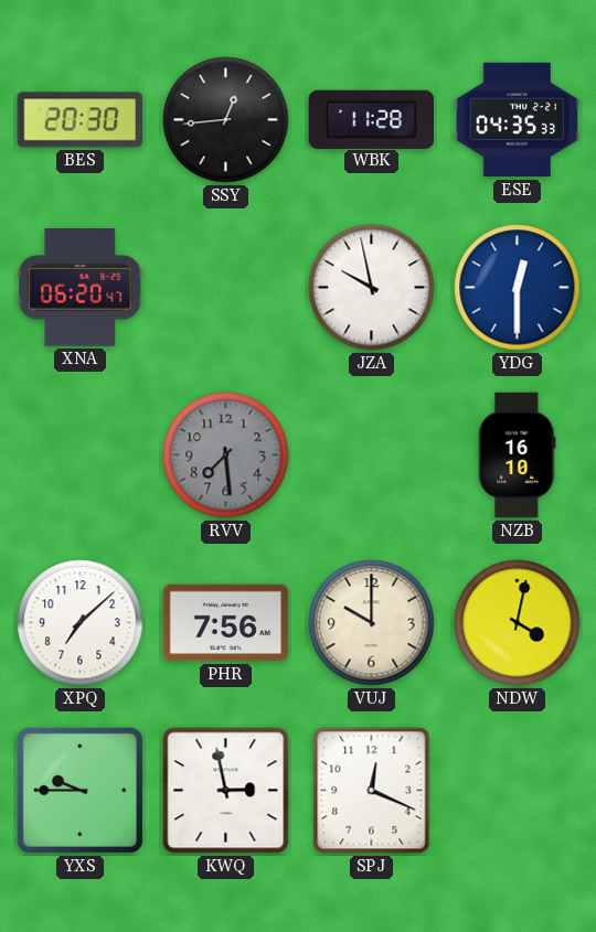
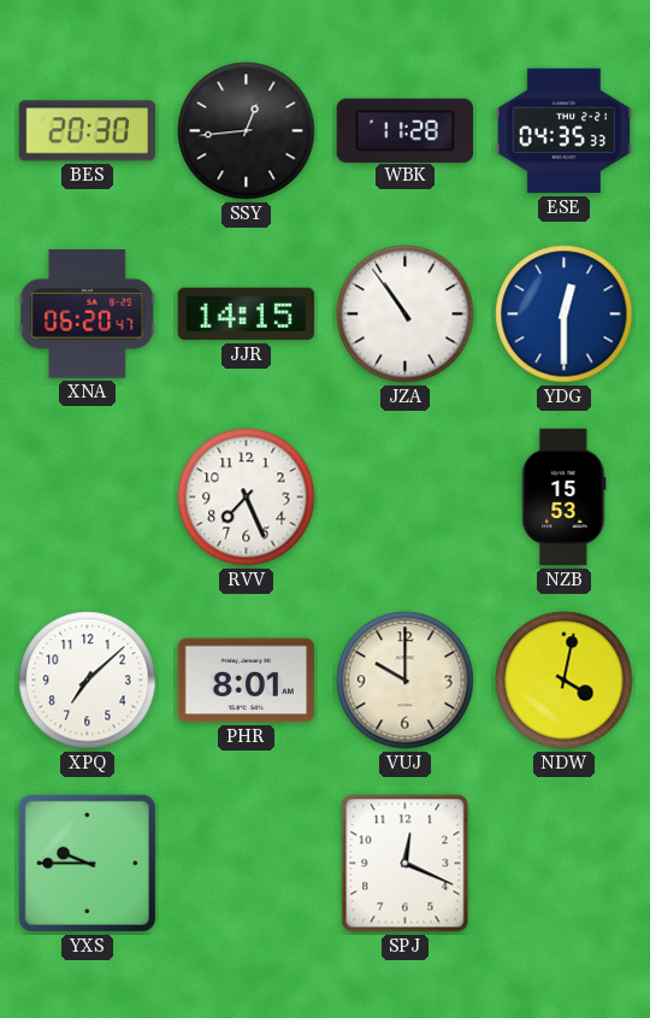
JJR: none -> 14:15 (247, 314)
JZA: 9:58 -> 10:54 (406, 314)
RVV: 7:29 -> 7:26 (247, 498)
RVV dial: grey -> white (247, 498)
NZB: 16:10 -> 15:53 (565, 498)
PHR: 7:56 -> 8:01 (247, 681)
KWQ: 2:58 -> none (226, 791)
